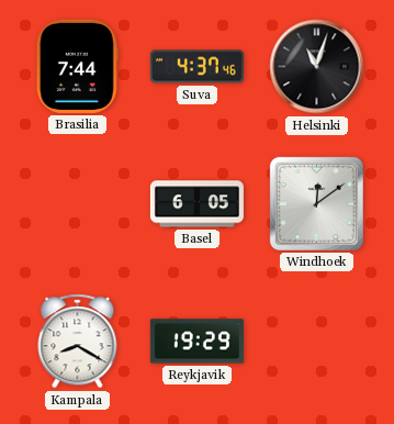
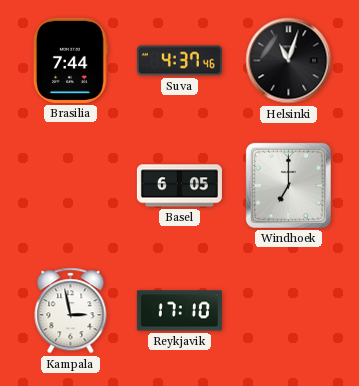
Windhoek: 12:09 -> 7:00 (288, 185)
Kampala: 8:20 -> 2:58 (71, 311)
Reykjavik: 19:29 -> 17:10 (179, 311)
